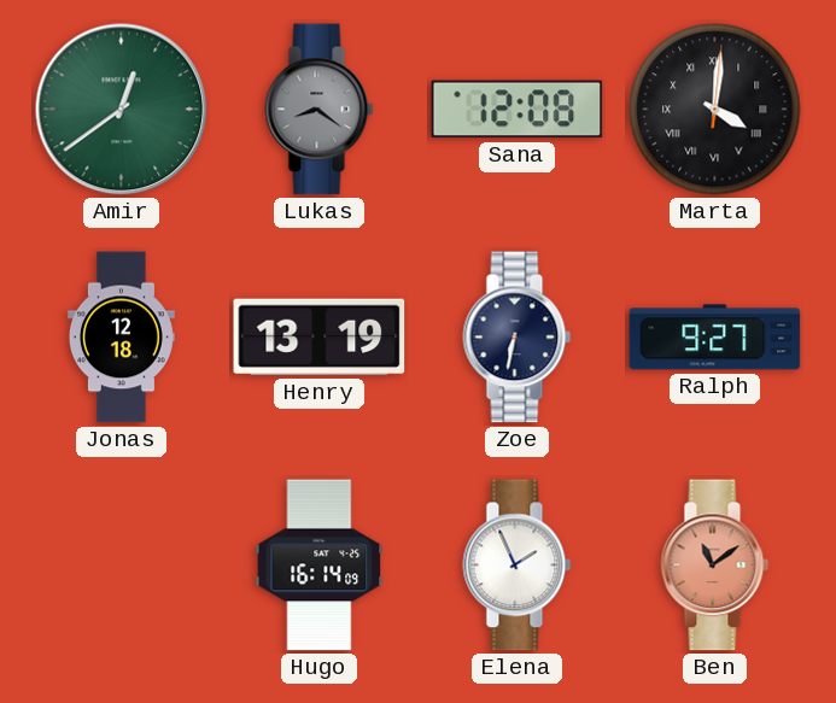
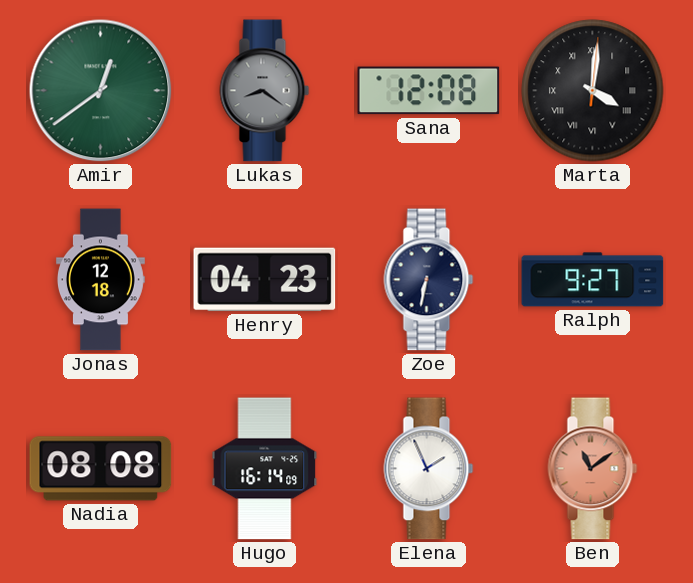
Henry: 13:19 -> 04:23 (265, 280)
Nadia: none -> 08:08 (101, 469)
